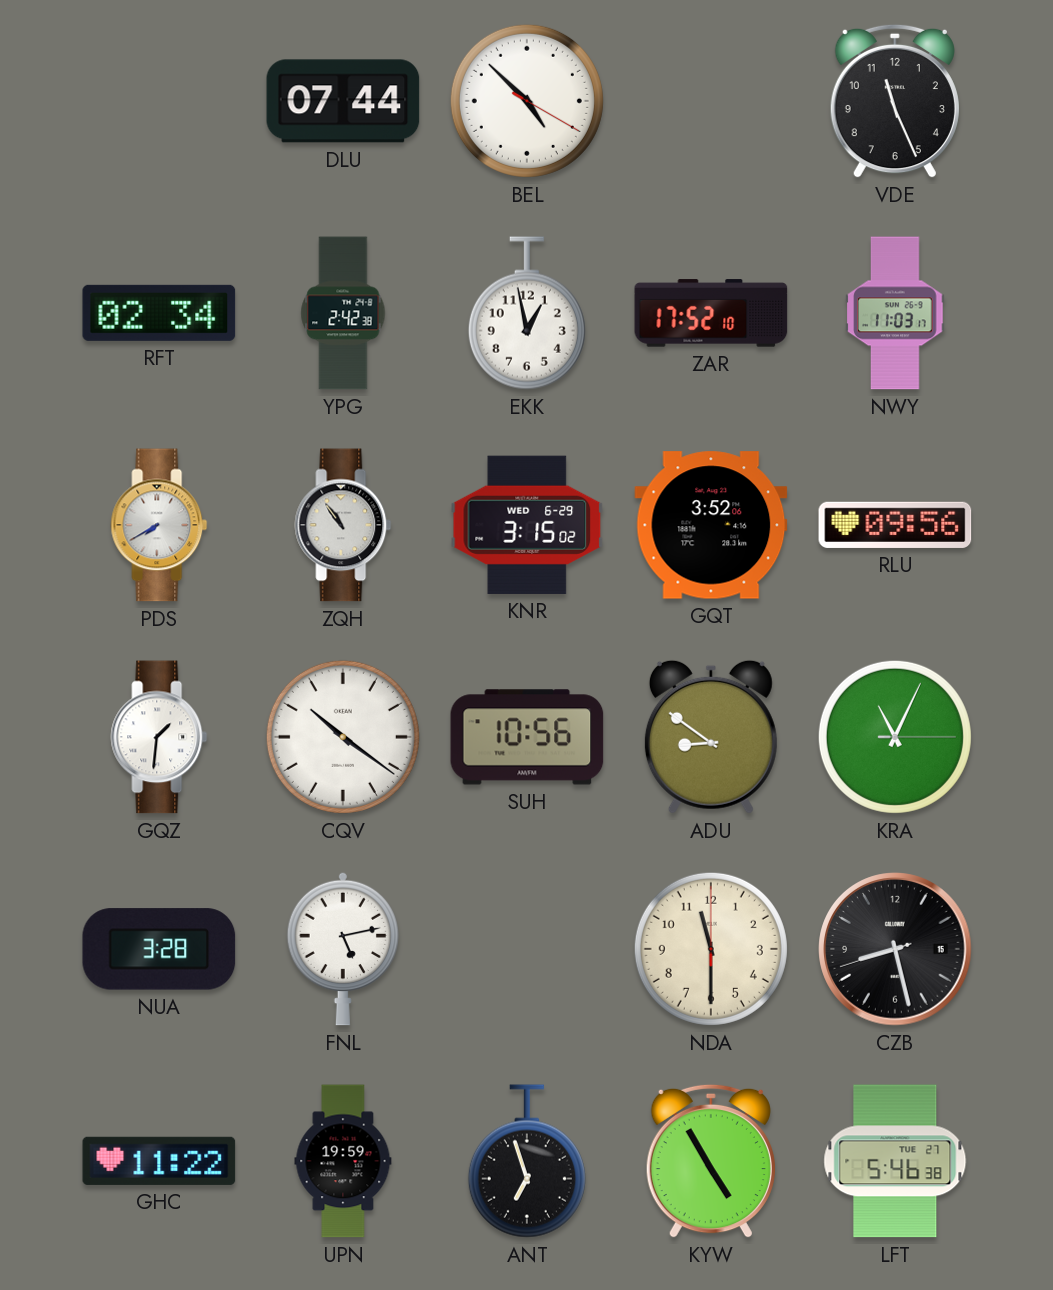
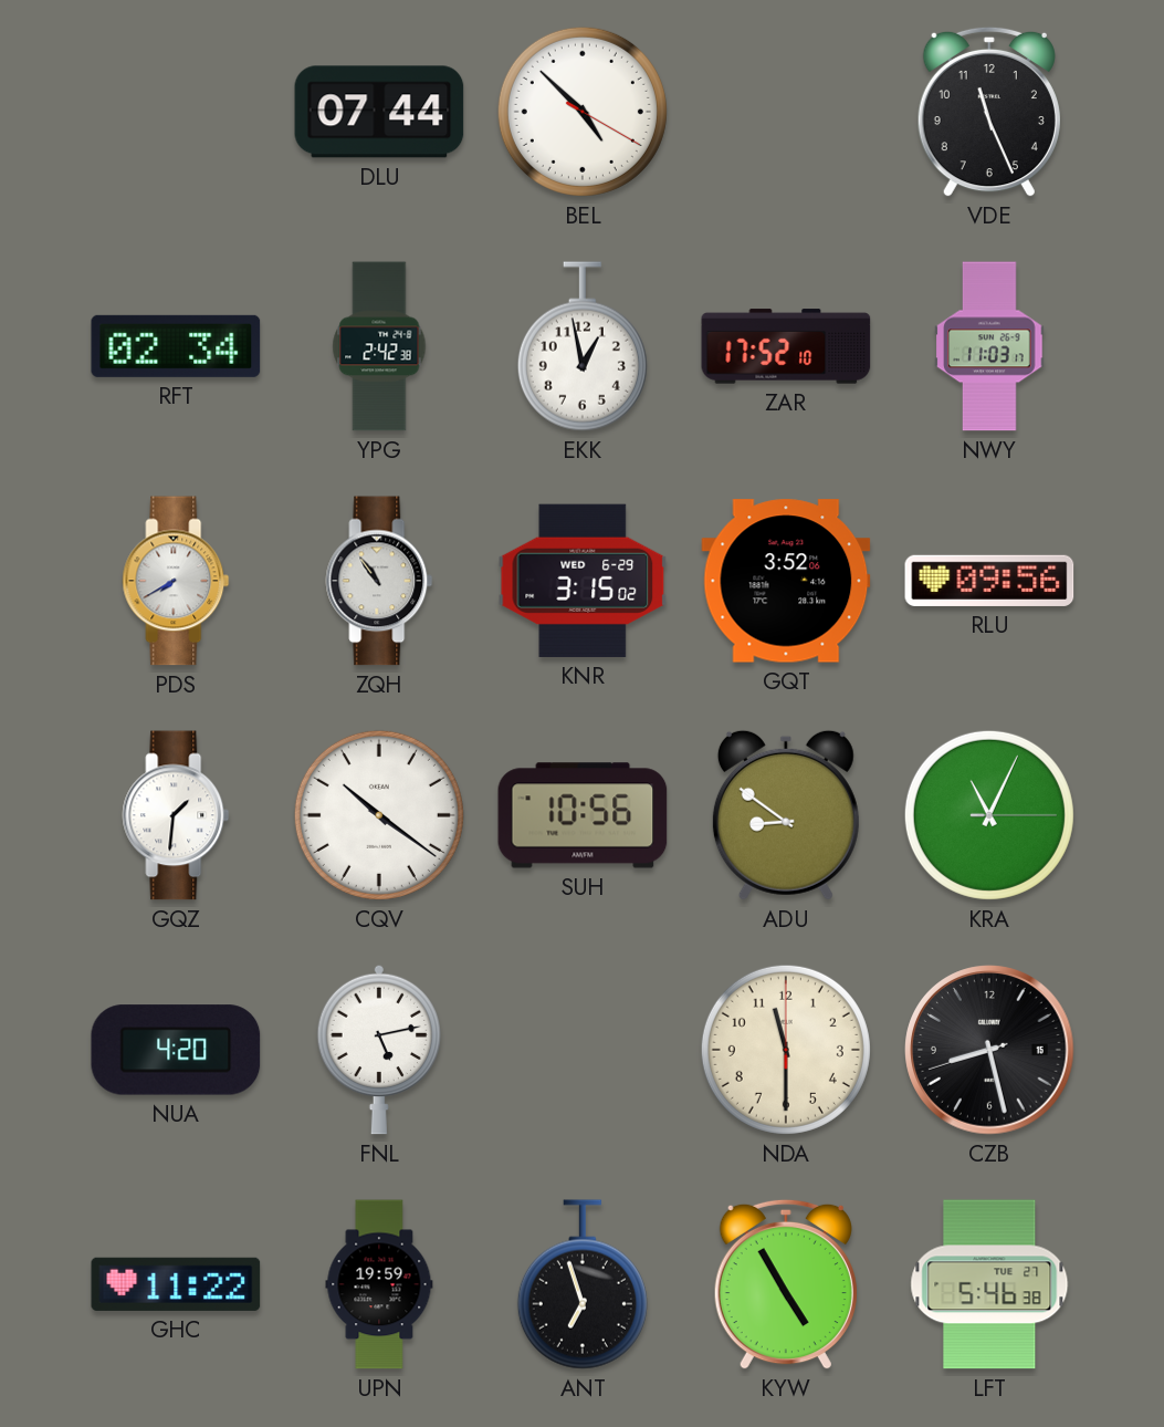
NUA: 3:28 -> 4:20 (176, 1050)
